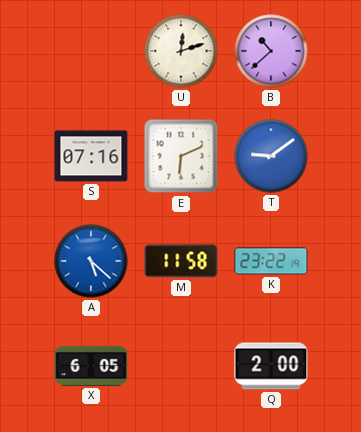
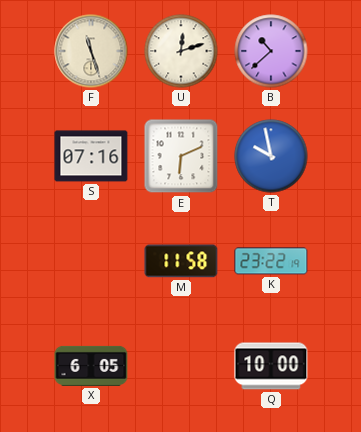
F: none -> 11:27 (91, 51)
T: 9:09 -> 9:58 (271, 156)
A: 5:22 -> none (91, 261)
Q: 2:00 -> 10:00 (271, 366)
